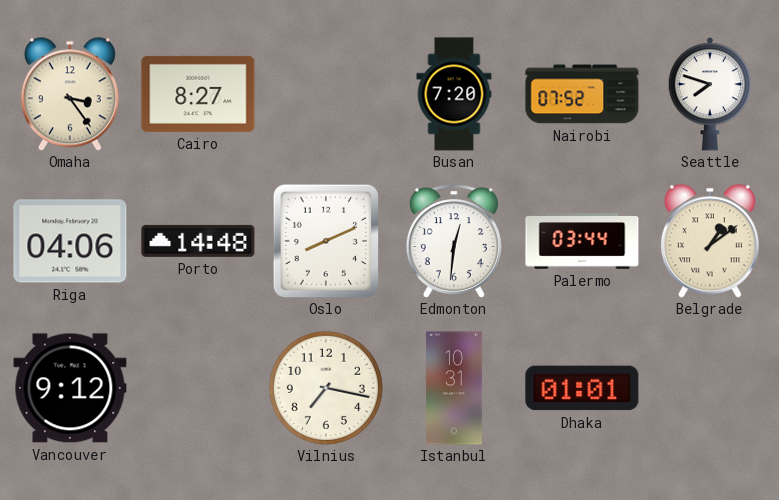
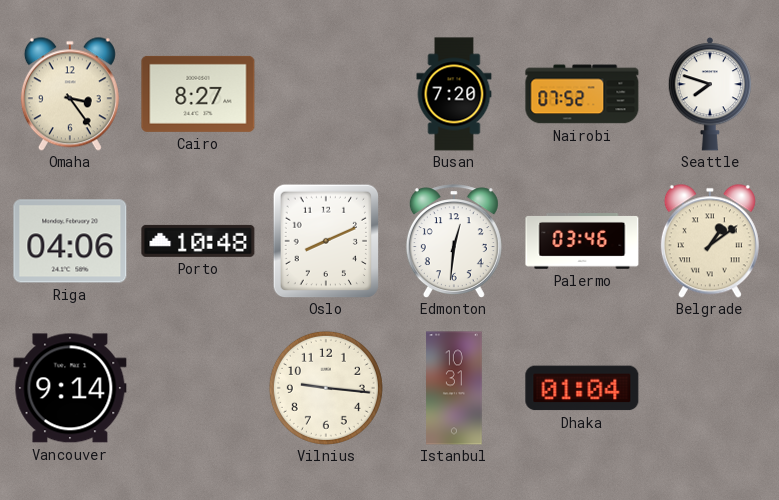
Porto: 14:48 -> 10:48 (198, 241)
Palermo: 03:44 -> 03:46 (582, 242)
Vancouver: 9:12 -> 9:14 (70, 388)
Vilnius: 7:17 -> 9:16 (326, 388)
Dhaka: 01:01 -> 01:04 (582, 388)
